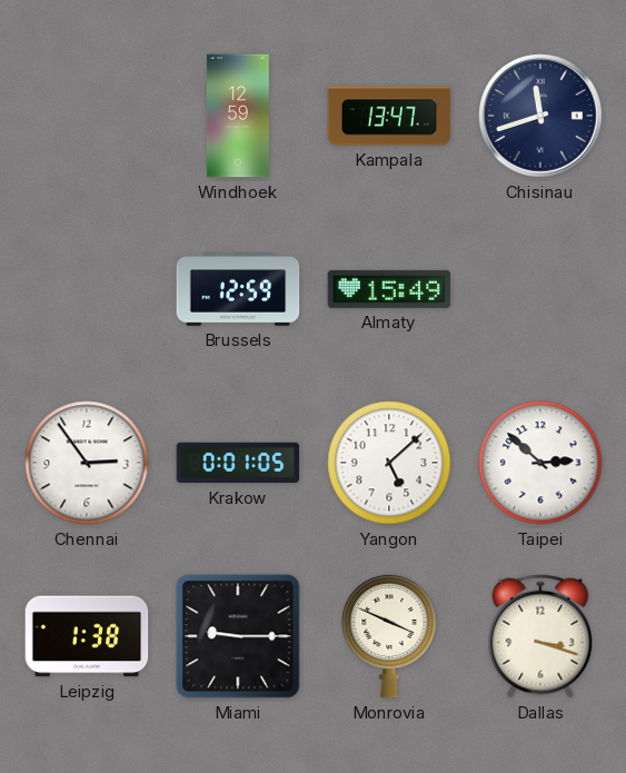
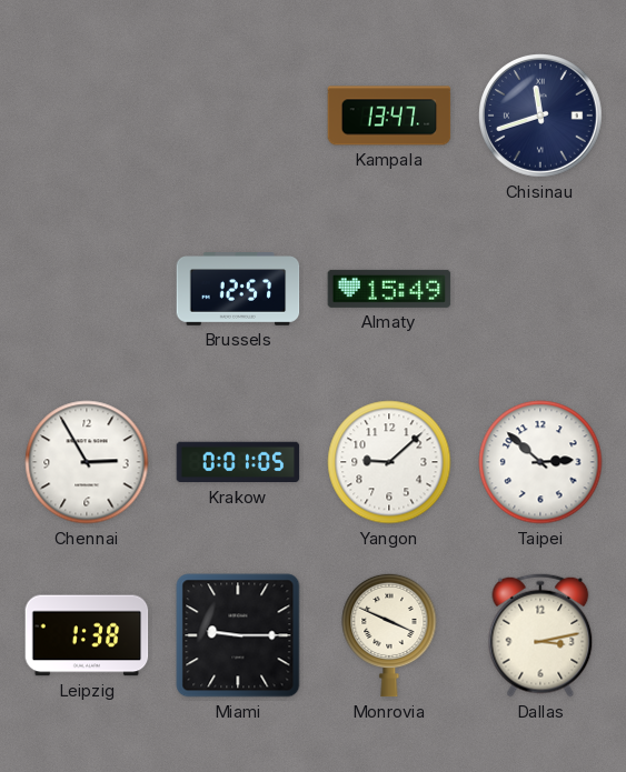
Windhoek: 12:59 -> none (239, 116)
Brussels: 12:59 -> 12:57 (238, 289)
Chennai: 2:54 -> 2:55 (87, 462)
Yangon: 5:08 -> 9:08 (389, 462)
Dallas: 3:18 -> 3:13 (540, 635)
